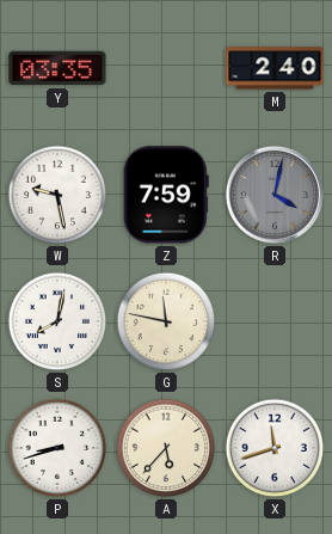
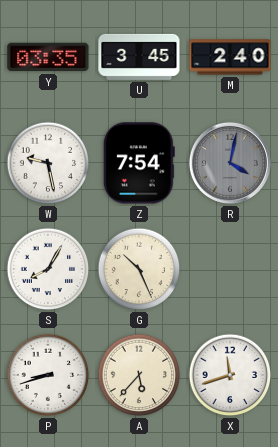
U: none -> 3:45 (139, 57)
Z: 7:59 -> 7:54 (139, 163)
S: 8:02 -> 8:05 (48, 269)
G: 11:47 -> 10:26 (139, 269)
